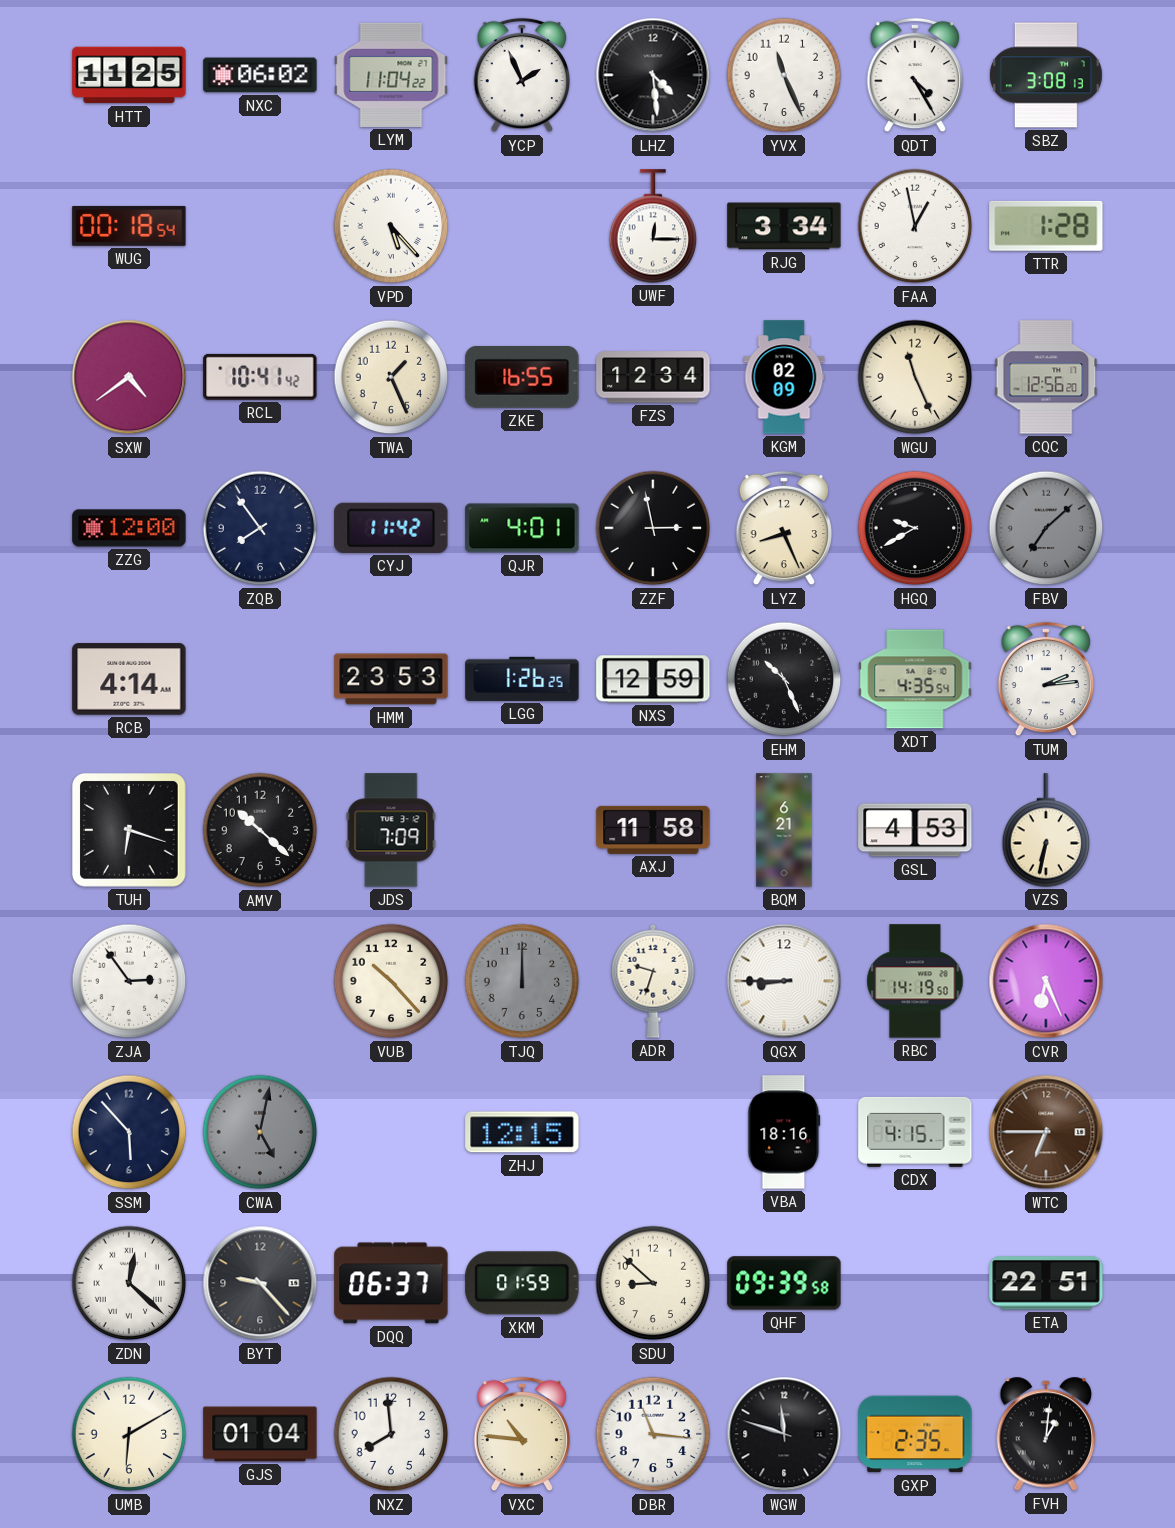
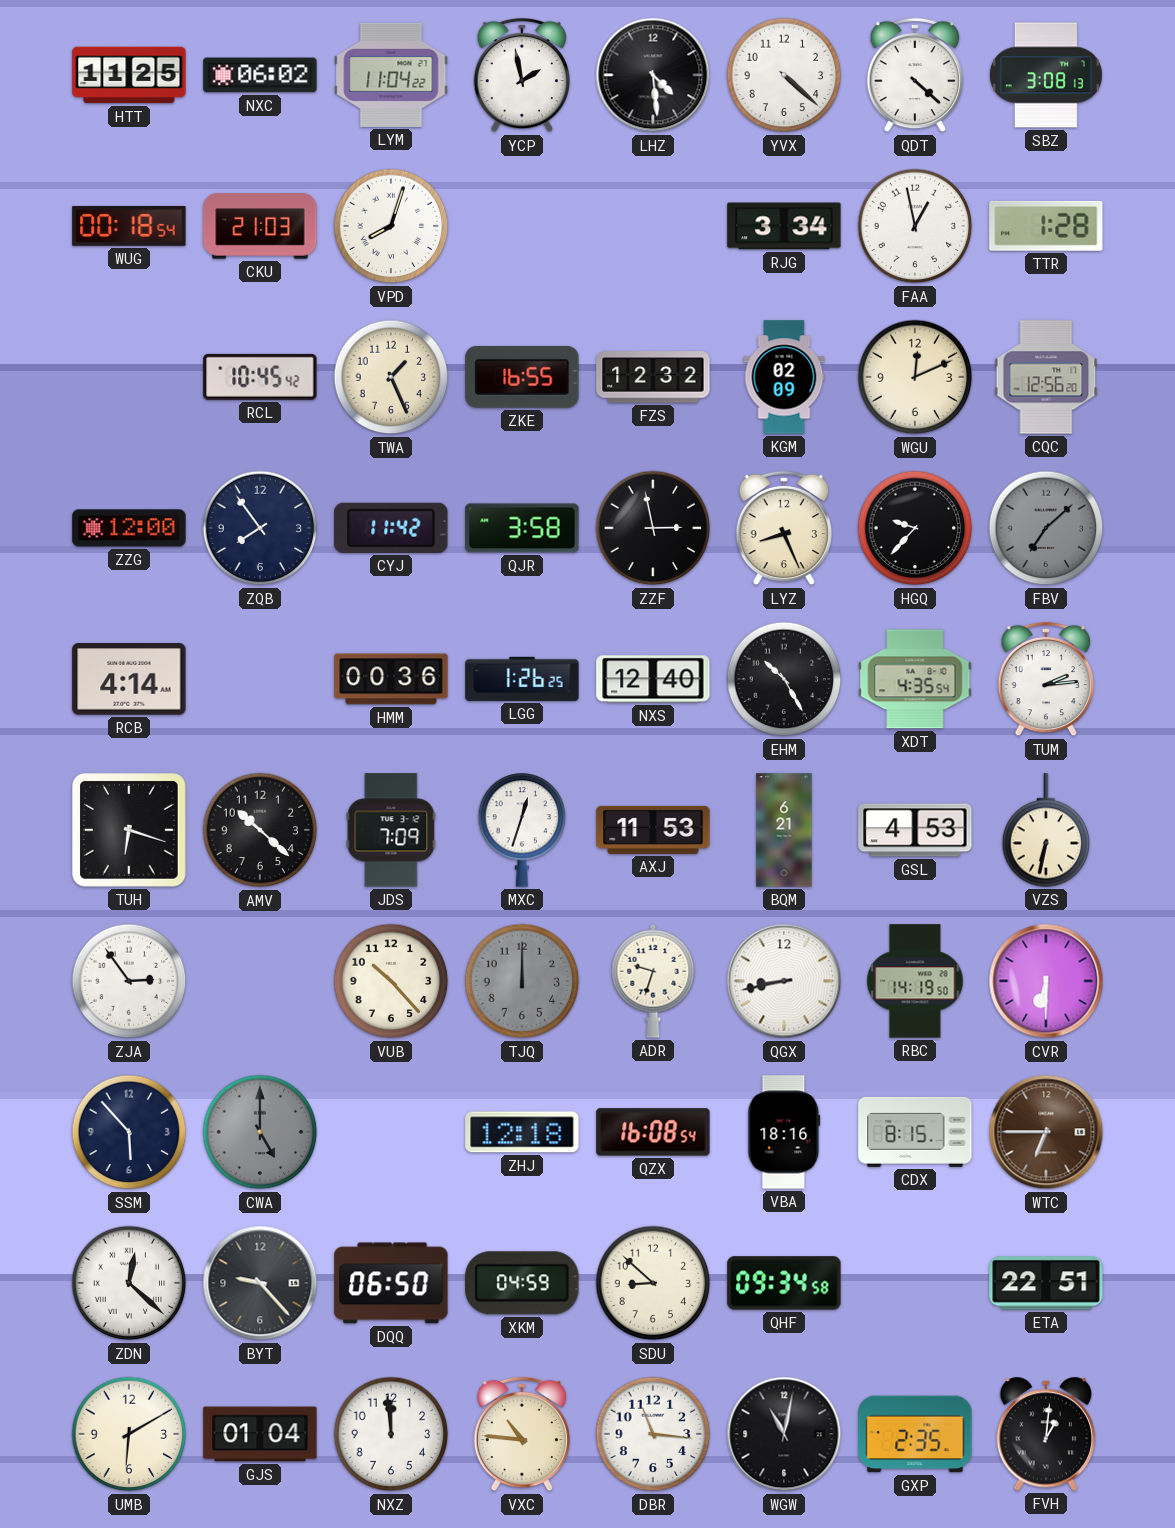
YCP: 1:56 -> 1:58 (521, 75)
YVX: 11:26 -> 4:22 (784, 75)
QDT: 4:25 -> 4:22 (914, 75)
CKU: none -> 21:03 (260, 226)
VPD: 5:23 -> 8:03 (391, 226)
UWF: 12:15 -> none (653, 226)
SXW: 4:39 -> none (129, 377)
RCL: 10:41 -> 10:45 (260, 377)
FZS: 12:34 -> 12:32 (653, 377)
WGU: 11:26 -> 12:11 (915, 377)
QJR: 4:01 -> 3:58 (522, 528)
HGQ: 9:40 -> 9:37 (915, 528)
HMM: 23:53 -> 00:36 (391, 679)
NXS: 12:59 -> 12:40 (653, 679)
EHM: 10:26 -> 10:25 (784, 679)
MXC: none -> 12:33 (522, 830)
AXJ: 11:58 -> 11:53 (653, 830)
QGX: 8:45 -> 8:43 (784, 981)
CVR: 6:26 -> 6:30 (1046, 981)
CWA: 5:02 -> 5:00 (260, 1132)
ZHJ: 12:15 -> 12:18 (522, 1132)
QZX: none -> 16:08 (653, 1132)
CDX: 4:15 -> 8:15 (915, 1132)
DQQ: 06:37 -> 06:50 (391, 1283)
XKM: 01:59 -> 04:59 (522, 1283)
QHF: 09:39 -> 09:34 (784, 1283)
NXZ: 7:59 -> 11:59 (391, 1434)
WGW: 11:48 -> 11:02 (784, 1434)
